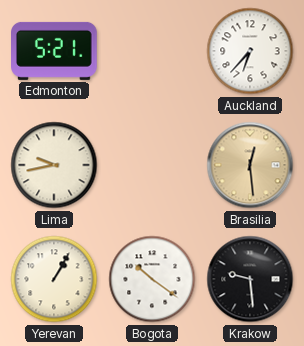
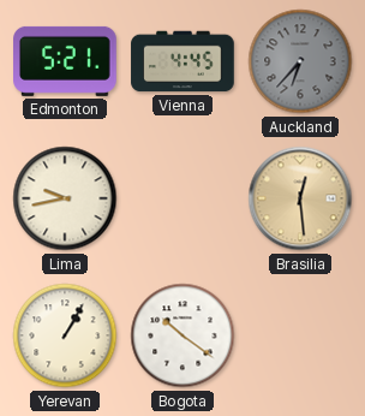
Vienna: none -> 4:45 (182, 61)
Auckland dial: white -> grey (300, 61)
Krakow: 9:29 -> none (250, 279)
